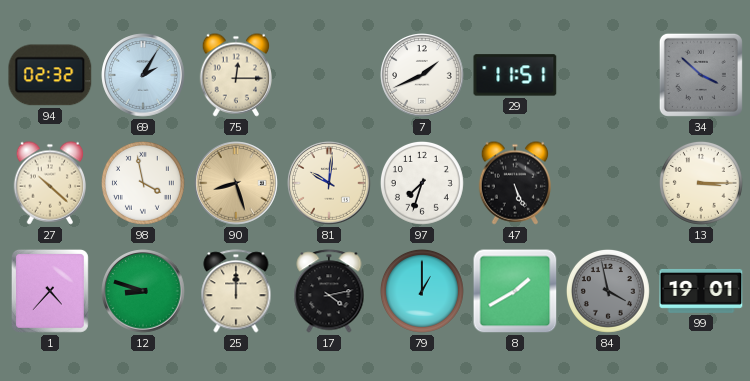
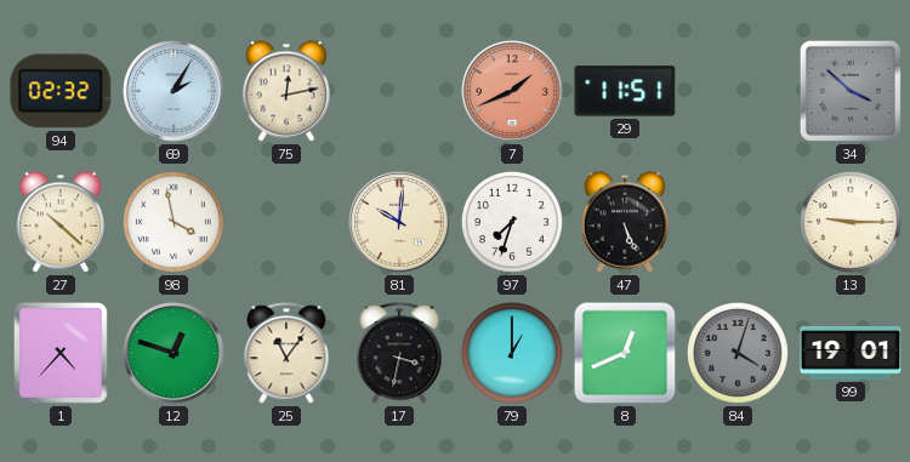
75: 12:15 -> 12:13 (285, 91)
7 dial: white -> salmon (512, 91)
90: 8:27 -> none (236, 183)
13: 3:15 -> 9:15 (851, 222)
12: 8:48 -> 12:48 (174, 353)
25: 12:00 -> 11:06 (286, 353)
17: 4:13 -> 3:32 (399, 353)
8: 1:40 -> 12:41 (625, 353)
84: 3:58 -> 4:03 (738, 353)
